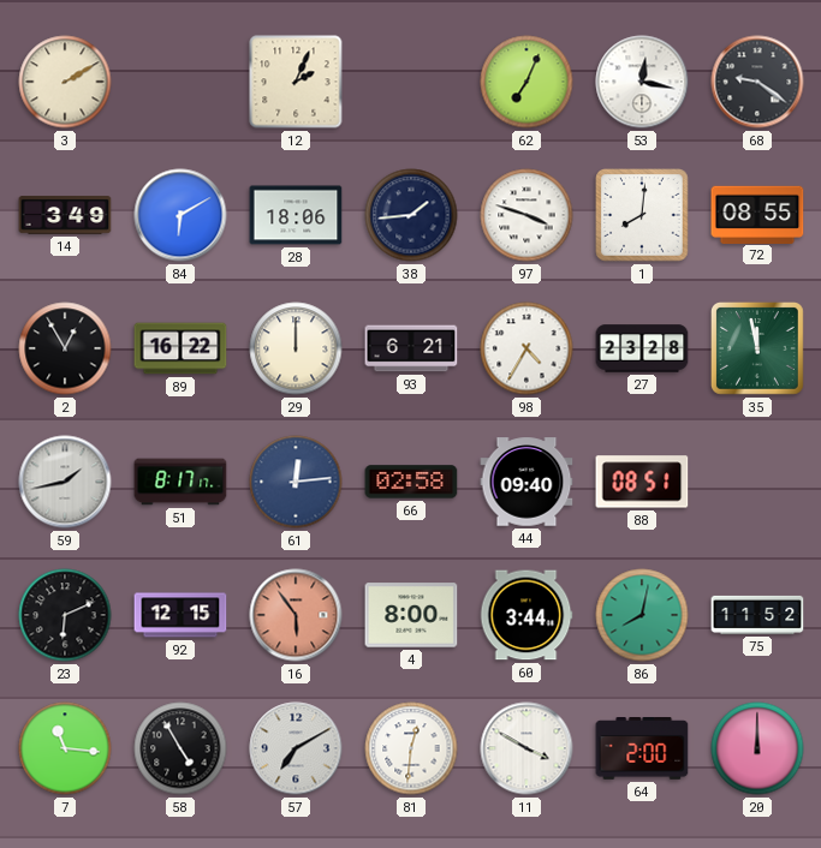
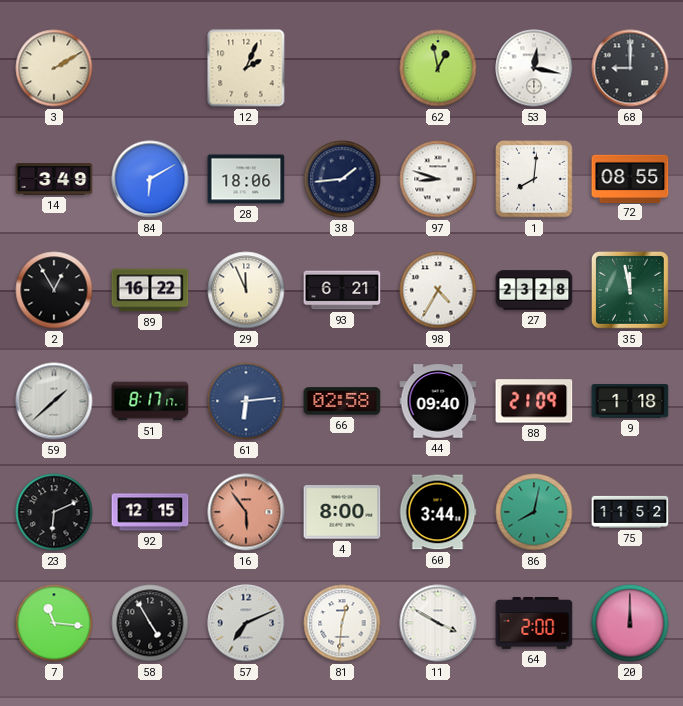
62: 7:04 -> 12:58 (438, 68)
68: 9:21 -> 9:00 (630, 68)
97: 3:48 -> 8:48 (438, 179)
29: 12:00 -> 11:56 (246, 290)
59: 1:43 -> 1:38 (54, 401)
61: 12:14 -> 6:14 (246, 401)
88: 08:51 -> 21:09 (534, 401)
9: none -> 1:18 (630, 401)
57: 7:10 -> 7:11 (246, 623)
